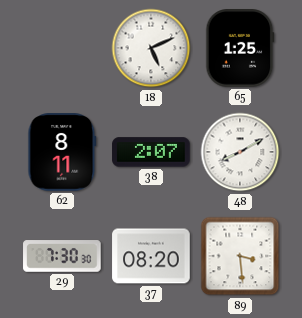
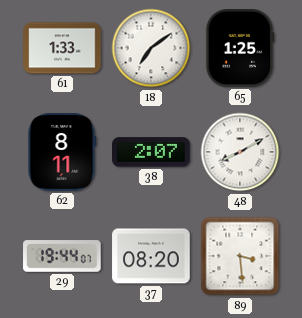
61: none -> 1:33 (62, 48)
18: 5:11 -> 7:09 (151, 48)
29: 7:30 -> 19:44 (62, 256)
